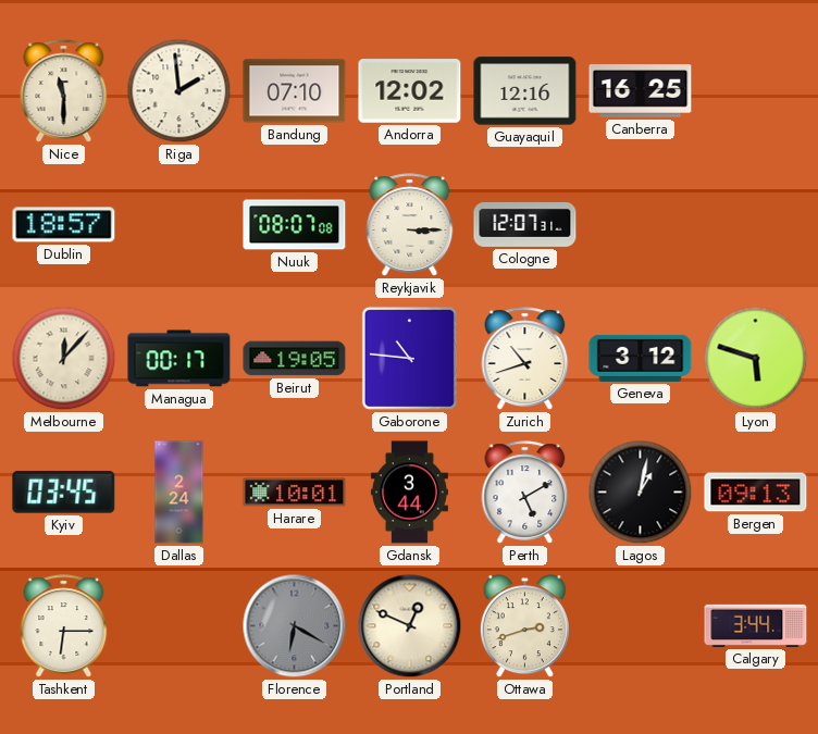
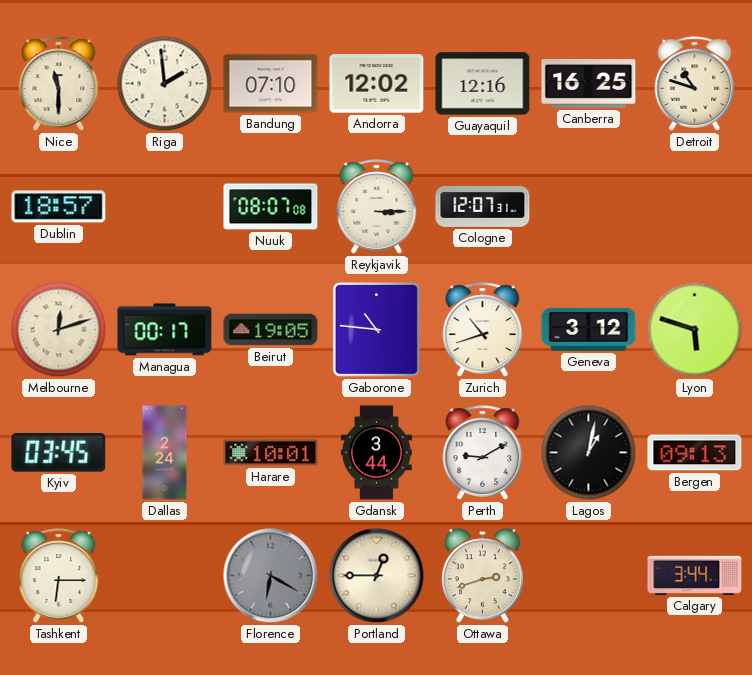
Detroit: none -> 10:48 (695, 84)
Melbourne: 12:07 -> 12:12 (59, 330)
Perth: 5:10 -> 9:10 (483, 453)
Portland: 12:49 -> 12:45 (377, 576)
